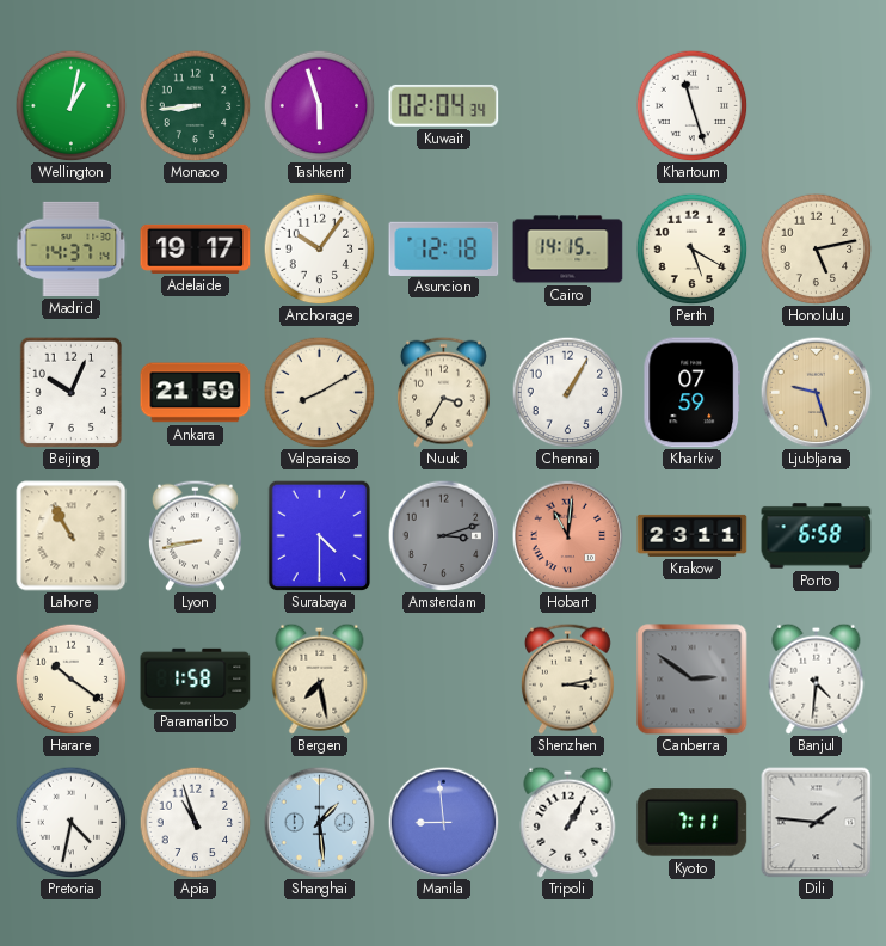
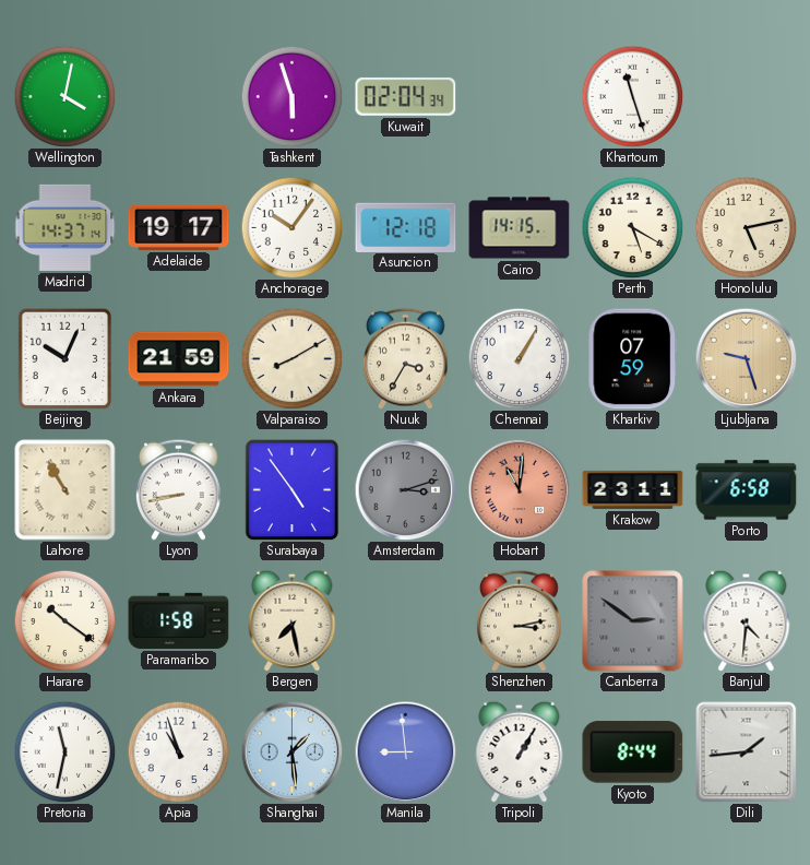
Wellington: 1:02 -> 4:02 (64, 96)
Monaco: 8:44 -> none (195, 105)
Surabaya: 4:30 -> 4:54 (293, 489)
Pretoria: 4:32 -> 11:32 (64, 751)
Kyoto: 7:11 -> 8:44 (633, 753)
Dili: 1:46 -> 1:44 (746, 751)
